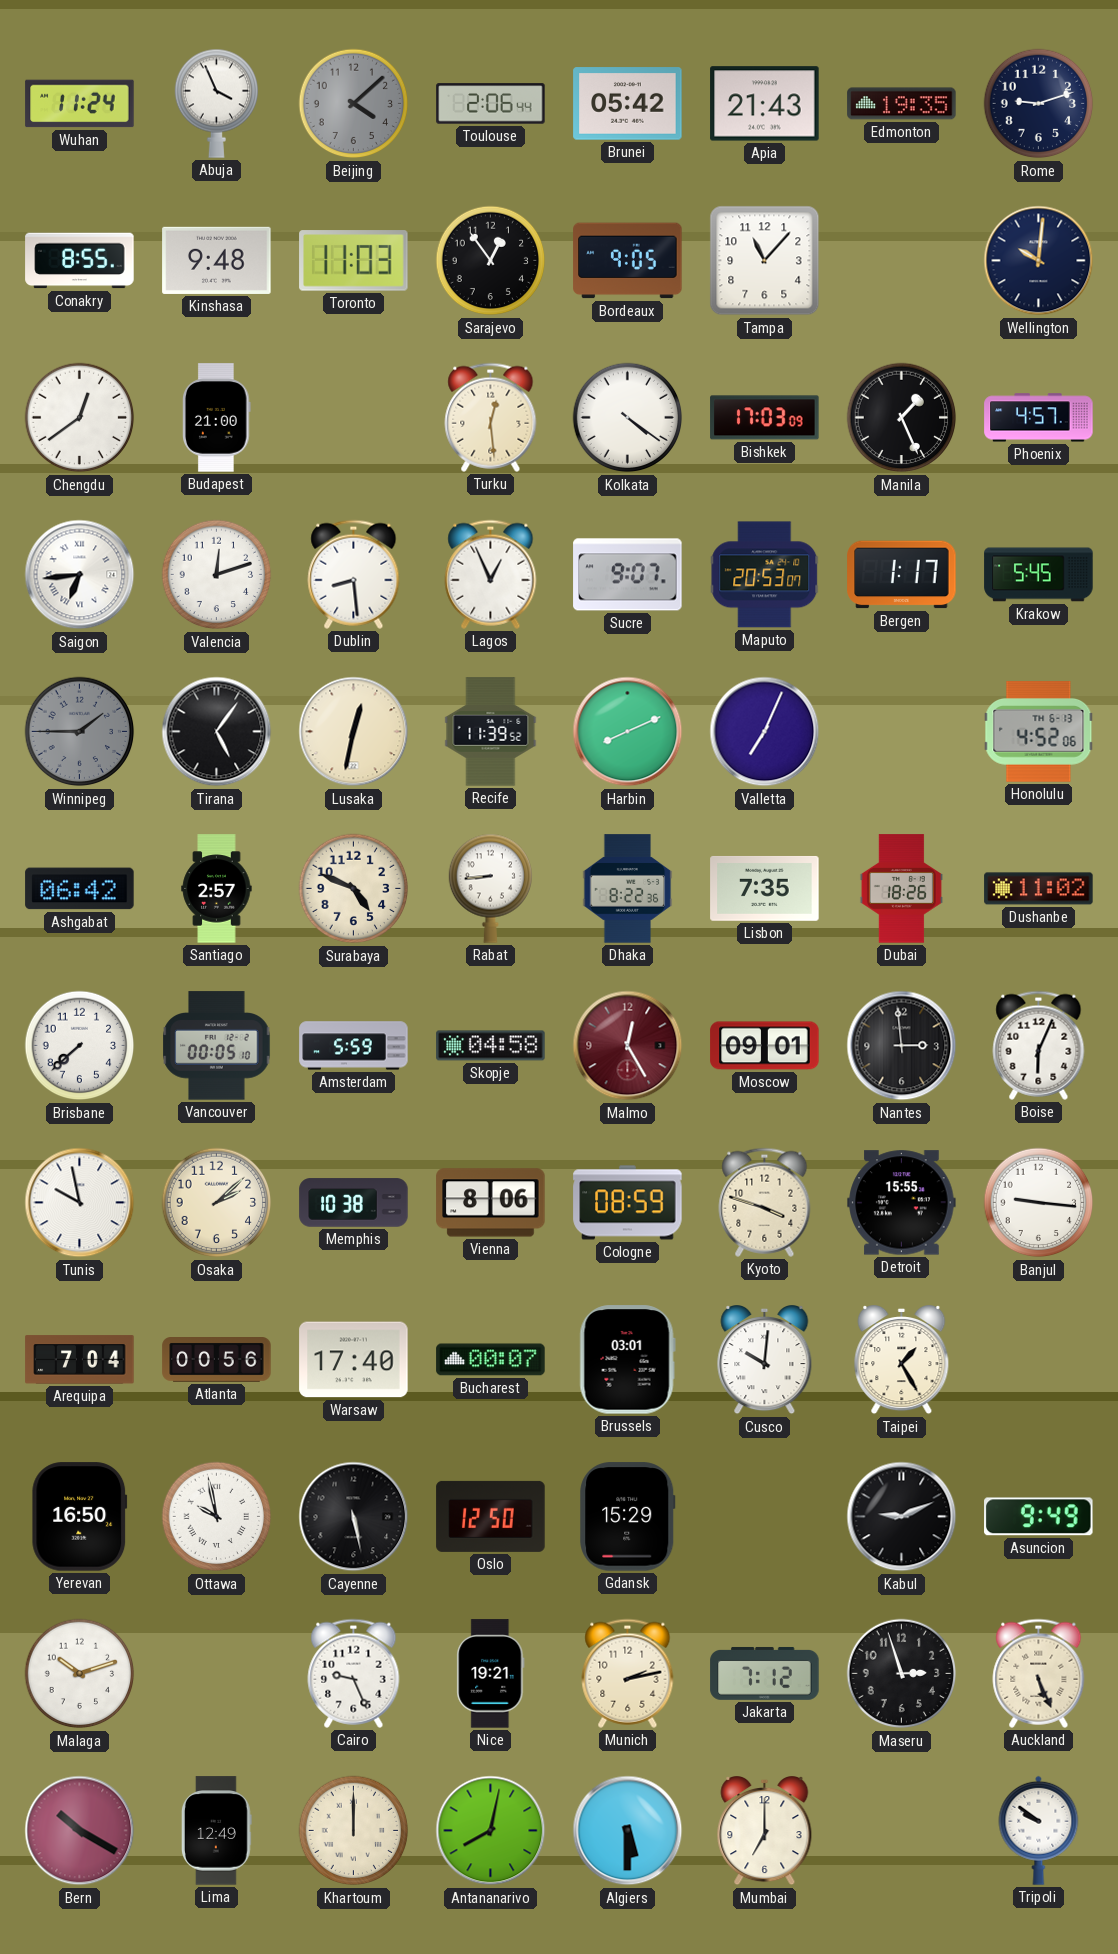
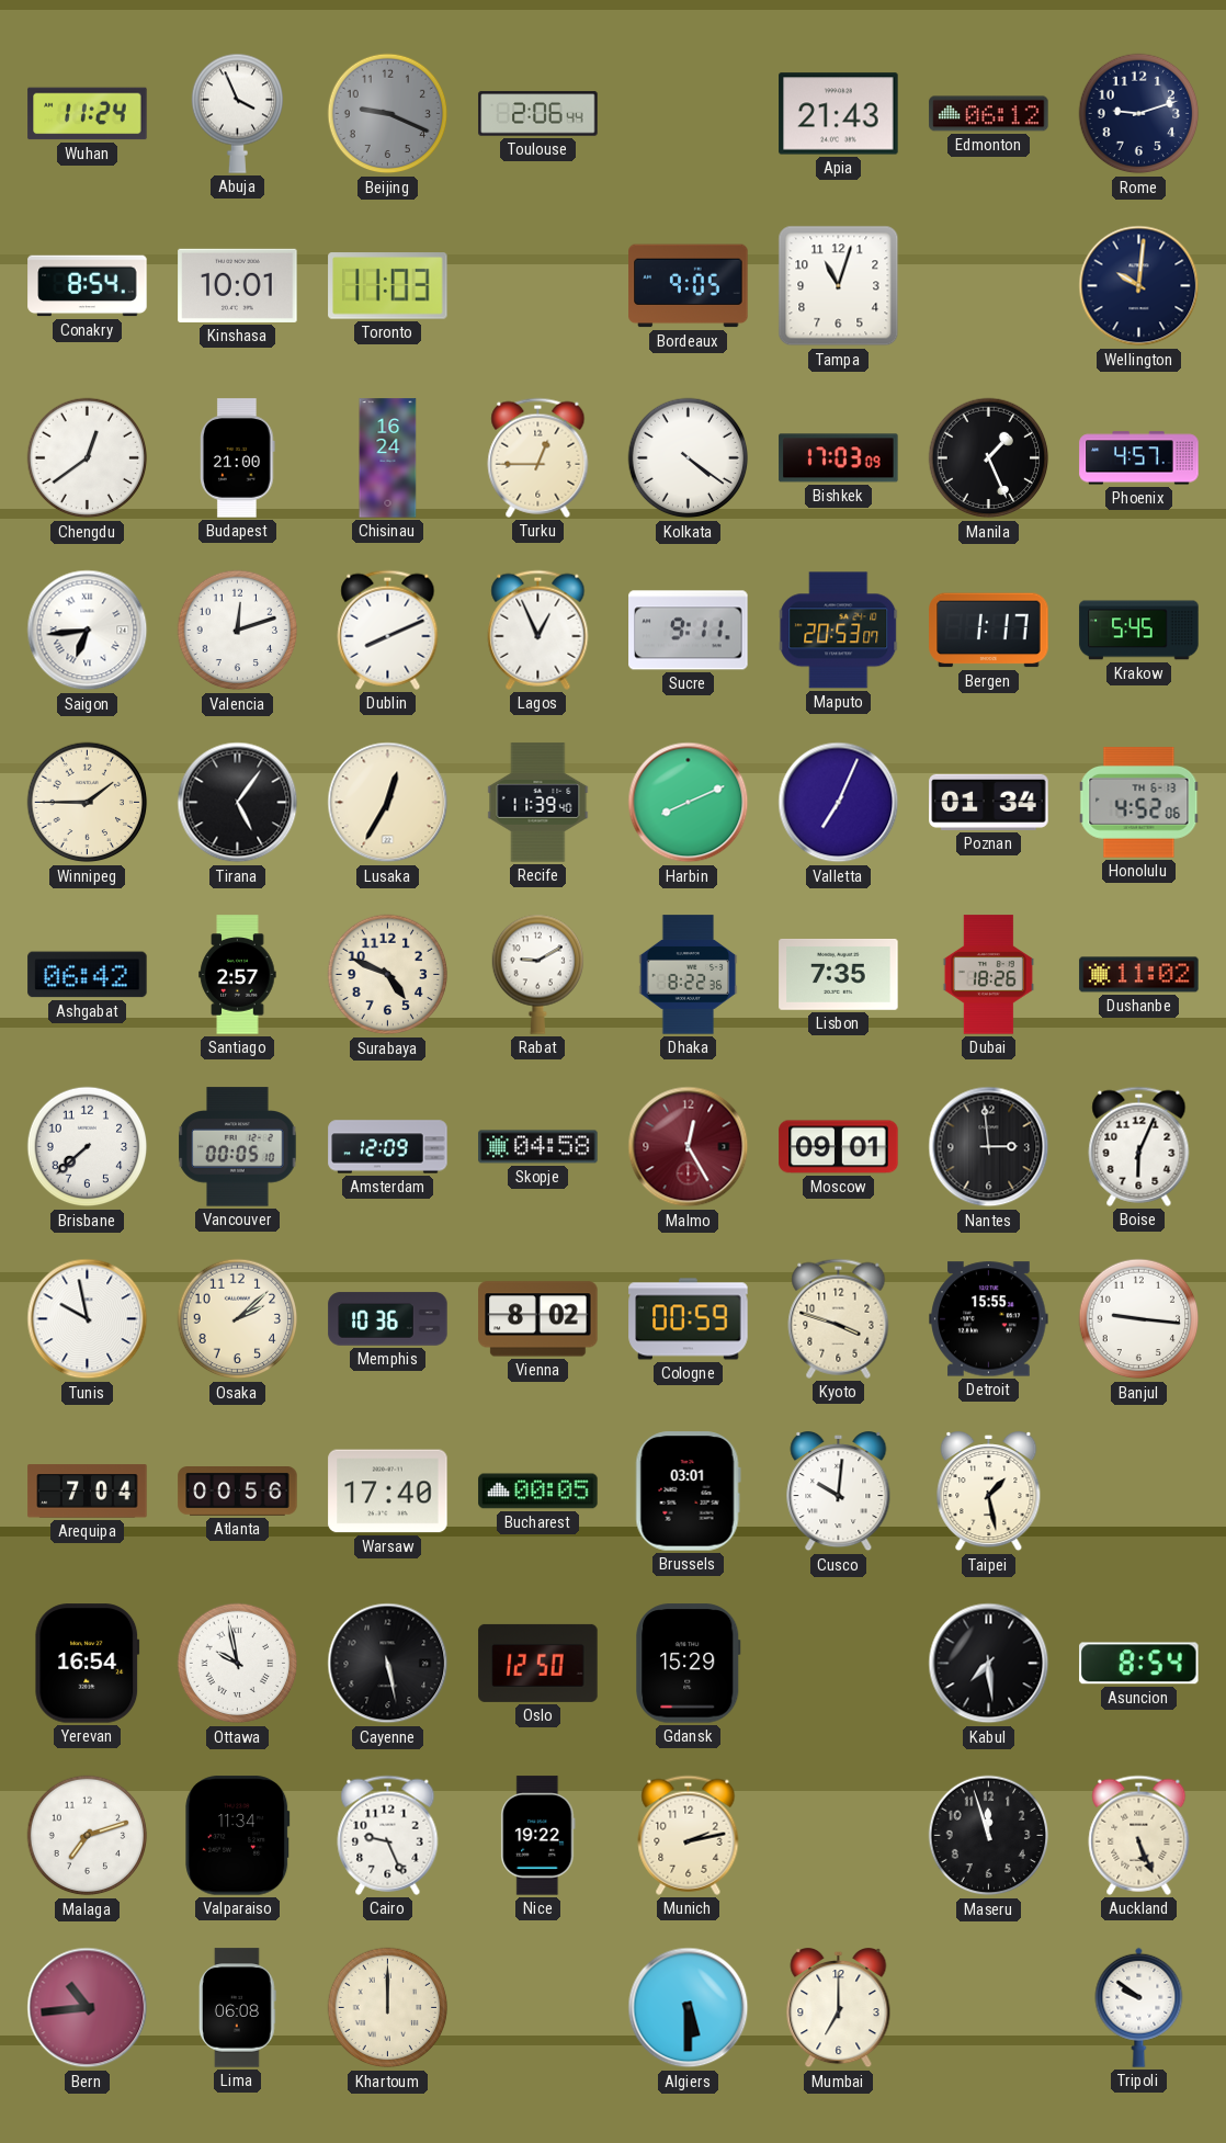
Beijing: 4:08 -> 9:19 (388, 114)
Brunei: 05:42 -> none (628, 104)
Edmonton: 19:35 -> 06:12 (989, 114)
Conakry: 8:55 -> 8:54 (88, 286)
Kinshasa: 9:48 -> 10:01 (238, 285)
Sarajevo: 12:54 -> none (491, 261)
Tampa: 11:07 -> 11:03 (839, 286)
Chisinau: none -> 16:24 (388, 458)
Turku: 12:29 -> 12:45 (538, 457)
Dublin: 8:29 -> 8:11 (388, 630)
Sucre: 9:07 -> 9:11 (689, 631)
Winnipeg dial: grey -> cream (88, 803)
Lusaka: 12:32 -> 12:35 (388, 803)
Recife: 11:39:52 -> 11:39:40 (538, 803)
Poznan: none -> 01:34 (989, 802)
Rabat: 8:44 -> 9:10 (537, 974)
Amsterdam: 5:59 -> 12:09 (388, 1147)
Memphis: 10:38 -> 10:36 (388, 1319)
Vienna: 8:06 -> 8:02 (538, 1319)
Cologne: 08:59 -> 00:59 (689, 1319)
Bucharest: 00:07 -> 00:05 (538, 1492)
Taipei: 1:25 -> 1:28 (989, 1493)
Yerevan: 16:50 -> 16:54 (88, 1664)
Kabul: 9:11 -> 7:29 (989, 1664)
Asuncion: 9:49 -> 8:54 (1139, 1664)
Malaga: 10:12 -> 7:12 (88, 1836)
Valparaiso: none -> 11:34 (238, 1836)
Nice: 19:21 -> 19:22 (538, 1836)
Jakarta: 7:12 -> none (765, 1673)
Maseru: 2:57 -> 11:57 (989, 1836)
Bern: 10:20 -> 10:44 (88, 2008)
Lima: 12:49 -> 06:08 (238, 2008)
Antananarivo: 8:02 -> none (491, 1831)
